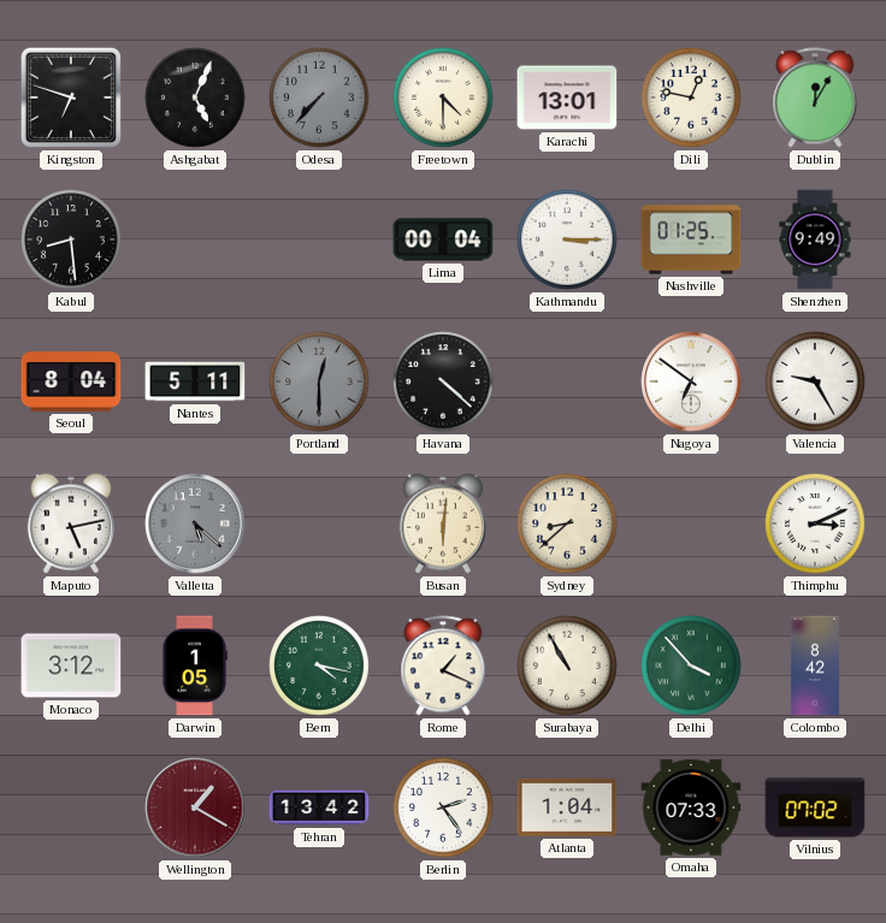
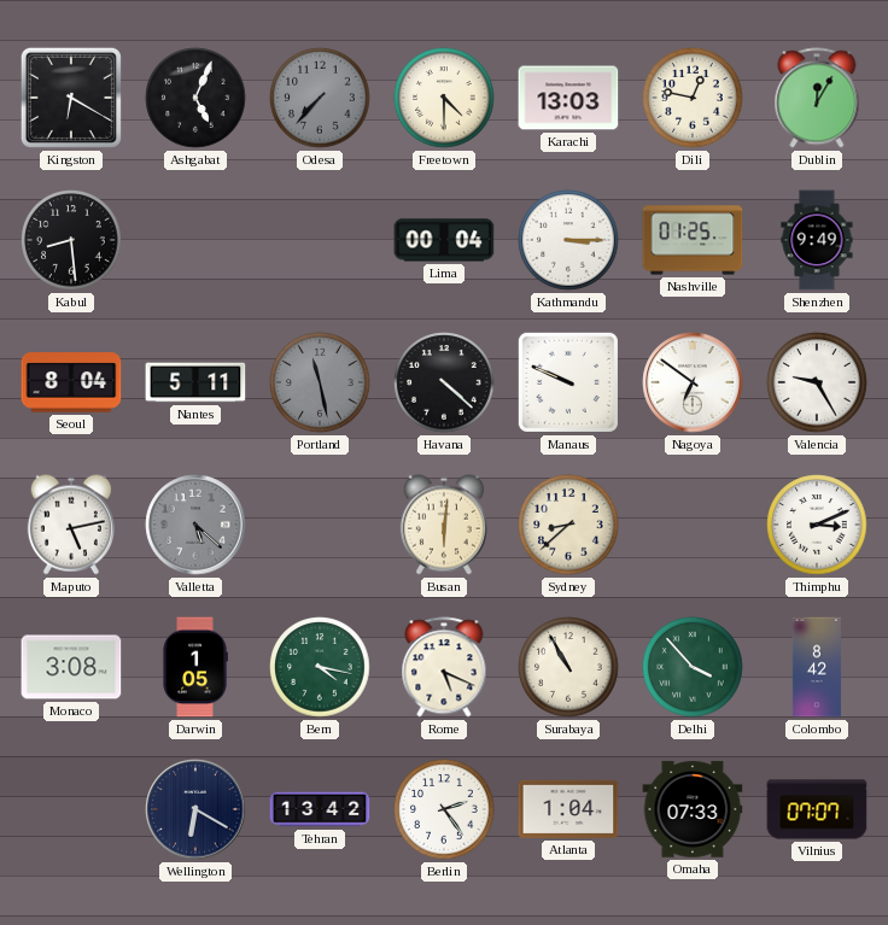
Kingston: 6:48 -> 6:20 (71, 98)
Karachi: 13:01 -> 13:03 (568, 98)
Portland: 12:30 -> 11:28 (320, 382)
Manaus: none -> 9:49 (568, 382)
Monaco: 3:12 -> 3:08 (71, 667)
Rome: 1:19 -> 5:19 (444, 667)
Wellington: 1:20 -> 6:20 (195, 809)
Wellington dial: burgundy -> navy (195, 809)
Vilnius: 07:02 -> 07:07 (817, 809)
